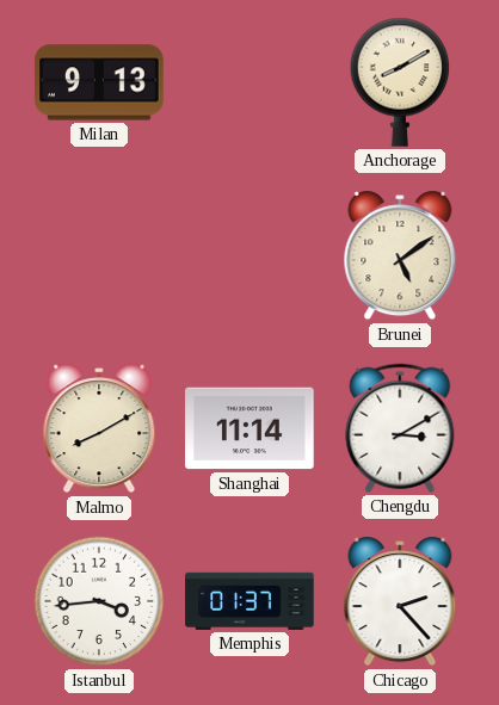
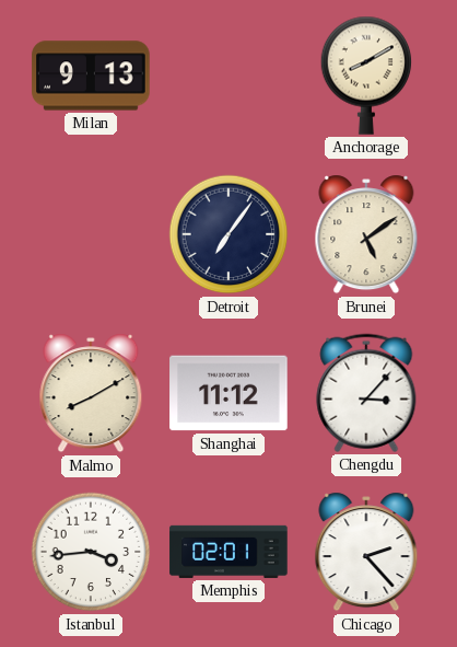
Detroit: none -> 7:06 (228, 234)
Shanghai: 11:14 -> 11:12 (228, 393)
Chengdu: 3:10 -> 3:07 (366, 393)
Memphis: 01:37 -> 02:01 (228, 552)
